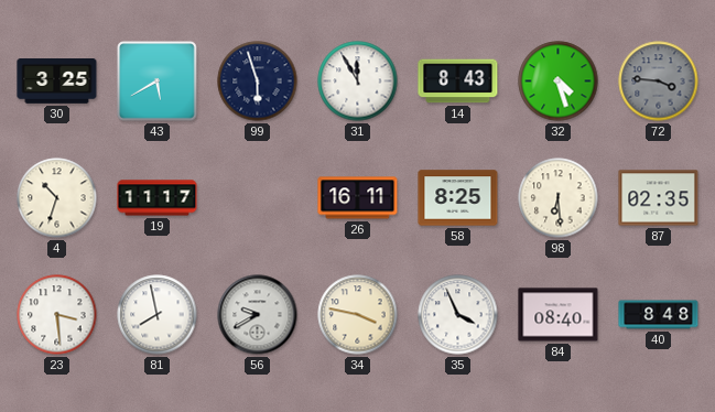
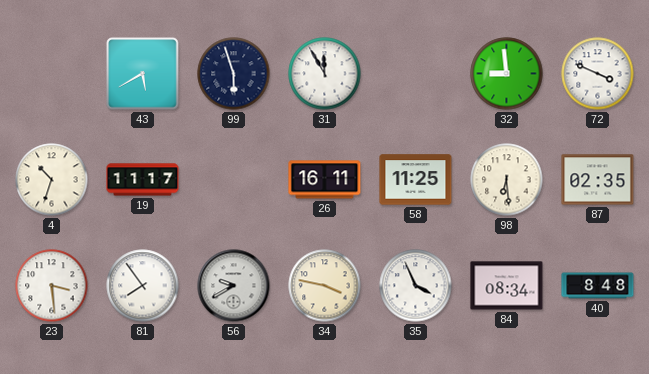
30: 3:25 -> none (57, 82)
14: 8:43 -> none (458, 82)
32: 4:27 -> 8:59 (507, 74)
72: 3:46 -> 3:49 (598, 74)
72 dial: grey -> white (598, 74)
58: 8:25 -> 11:25 (416, 180)
81: 7:58 -> 7:54 (143, 286)
84: 08:40 -> 08:34 (507, 286)
